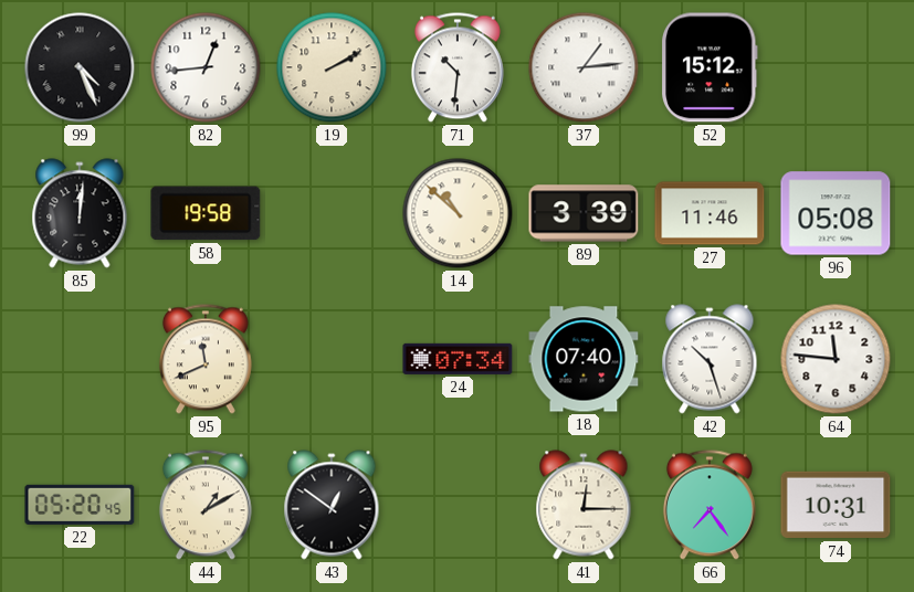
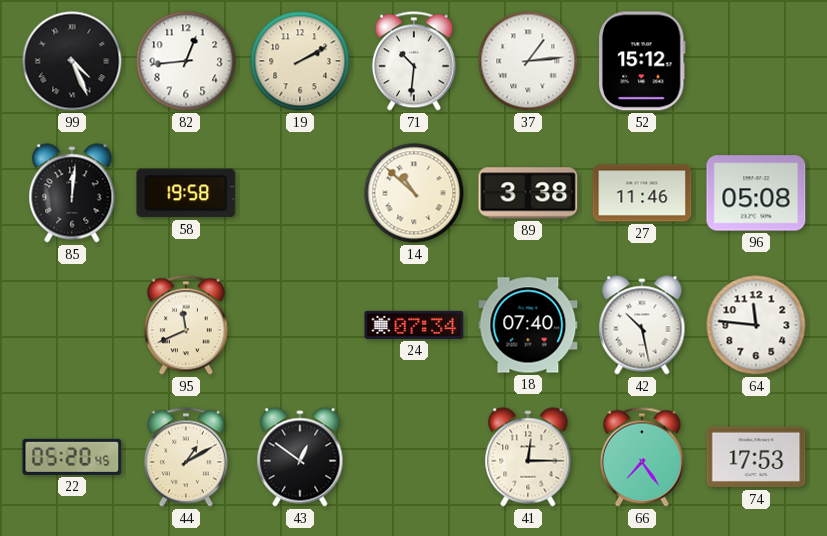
89: 3:39 -> 3:38 (528, 193)
42: 10:27 -> 10:28 (642, 325)
74: 10:31 -> 17:53 (756, 457)
